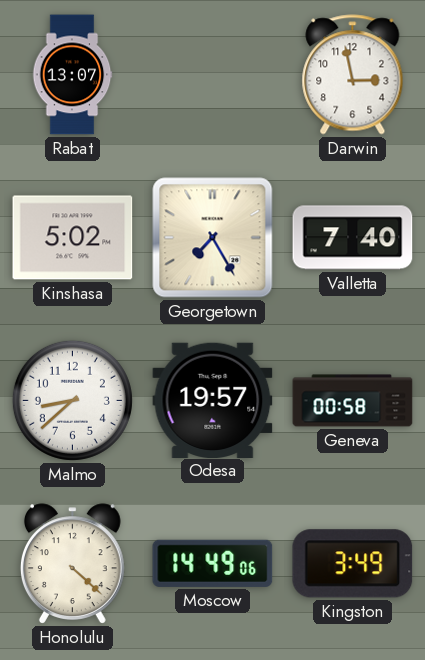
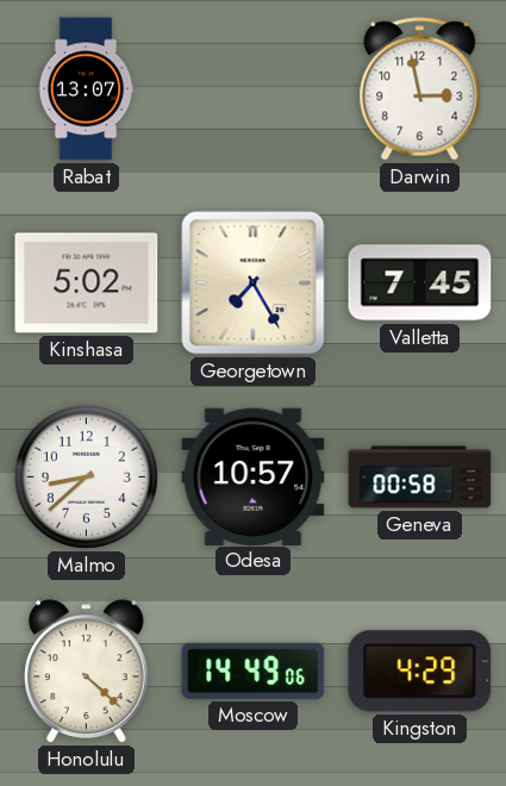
Valletta: 7:40 -> 7:45 (420, 283)
Odesa: 19:57 -> 10:57 (254, 476)
Kingston: 3:49 -> 4:29 (420, 672)
